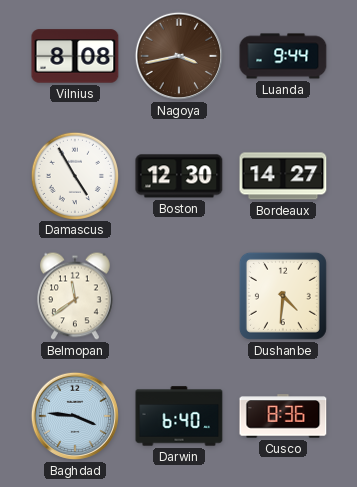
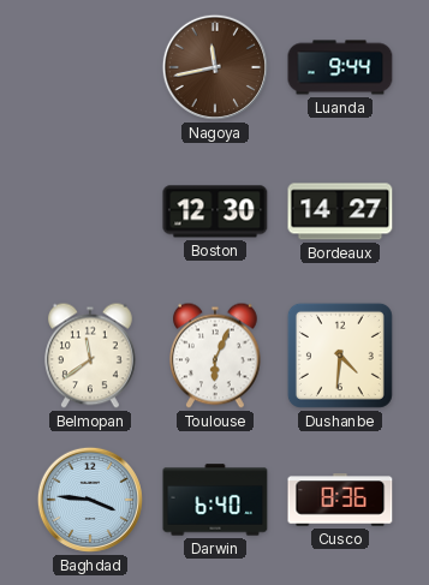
Vilnius: 8:08 -> none (75, 56)
Nagoya: 3:43 -> 11:43 (215, 67)
Damascus: 4:55 -> none (74, 175)
Toulouse: none -> 6:04 (216, 356)
